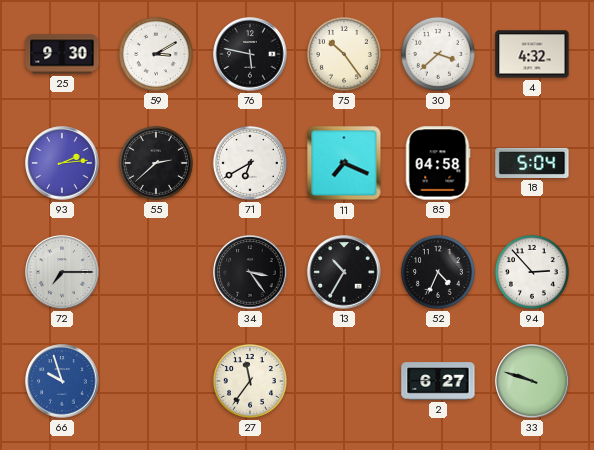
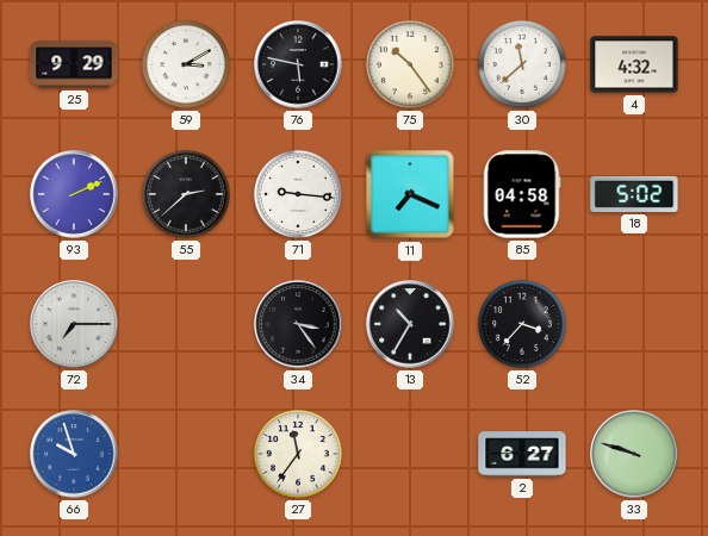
25: 9:30 -> 9:29 (74, 64)
30: 3:38 -> 11:38 (522, 64)
93: 2:14 -> 2:11 (74, 194)
71: 6:40 -> 9:16 (298, 194)
18: 5:04 -> 5:02 (634, 194)
52: 4:34 -> 3:37 (522, 324)
94: 2:53 -> none (532, 272)
